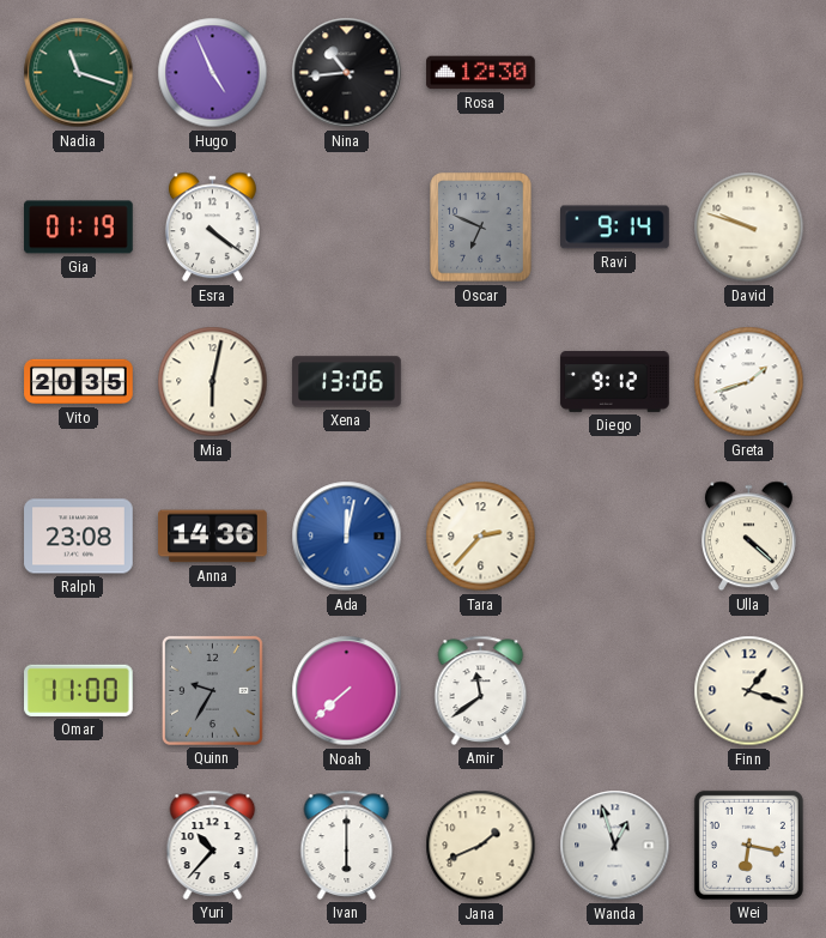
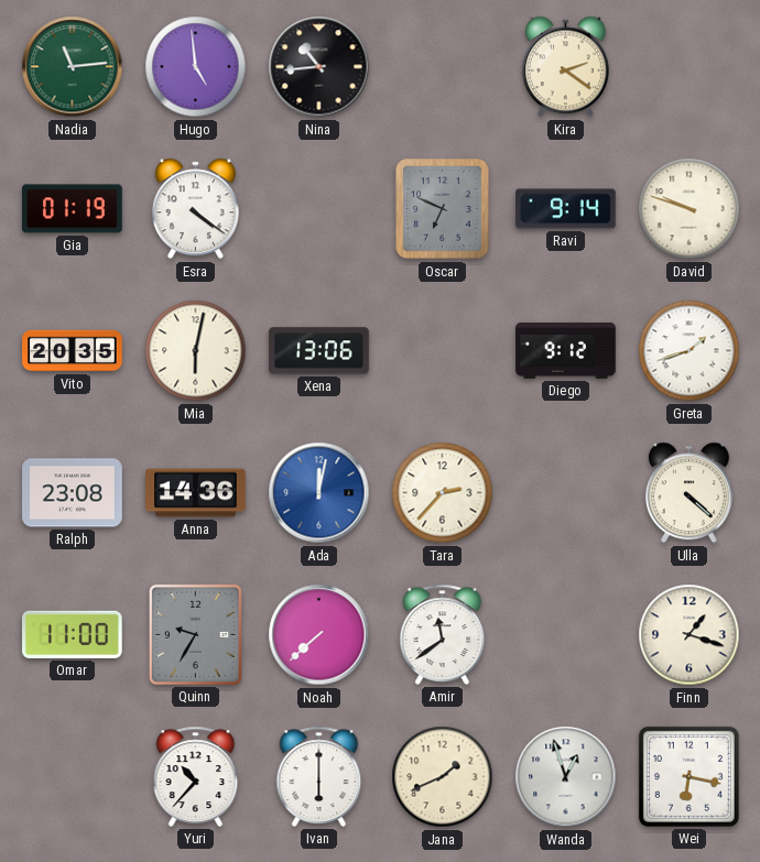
Nadia: 11:18 -> 11:14 (73, 67)
Hugo: 4:56 -> 4:59 (196, 67)
Rosa: 12:30 -> none (481, 73)
Kira: none -> 2:21 (565, 67)
